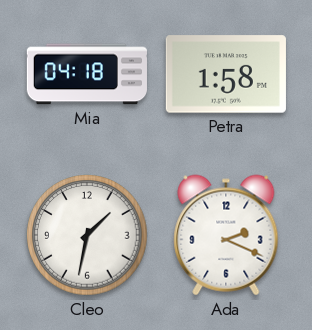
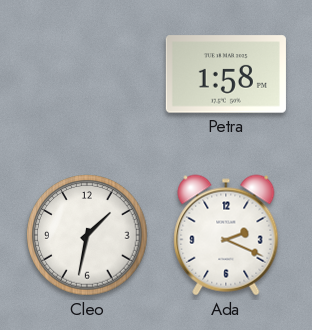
Mia: 04:18 -> none (87, 74)
